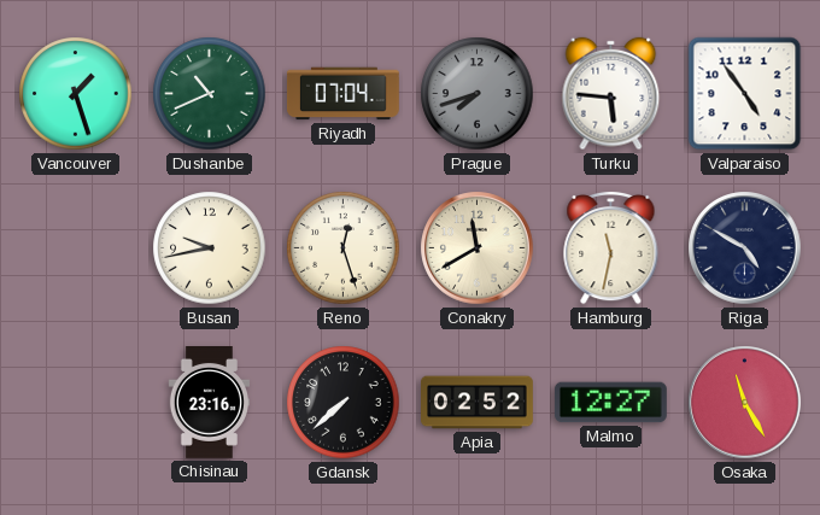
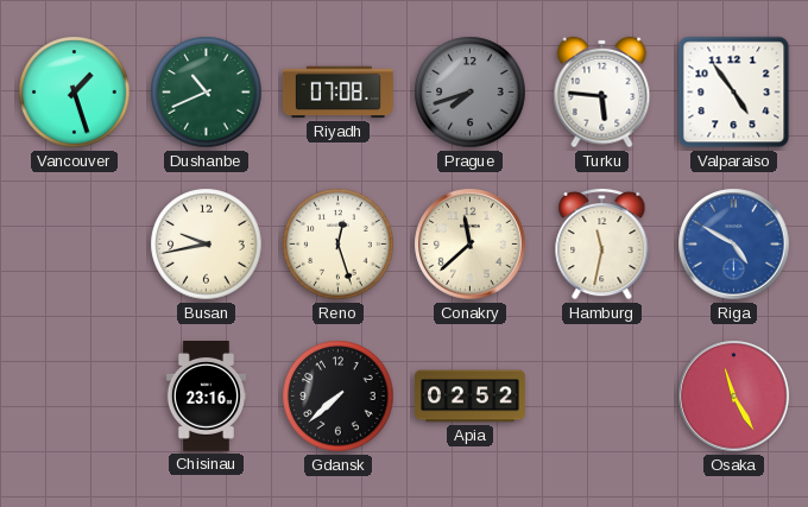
Riyadh: 07:04 -> 07:08 (337, 93)
Conakry: 11:40 -> 11:38 (471, 245)
Riga dial: navy -> blue (734, 245)
Malmo: 12:27 -> none (610, 403)
